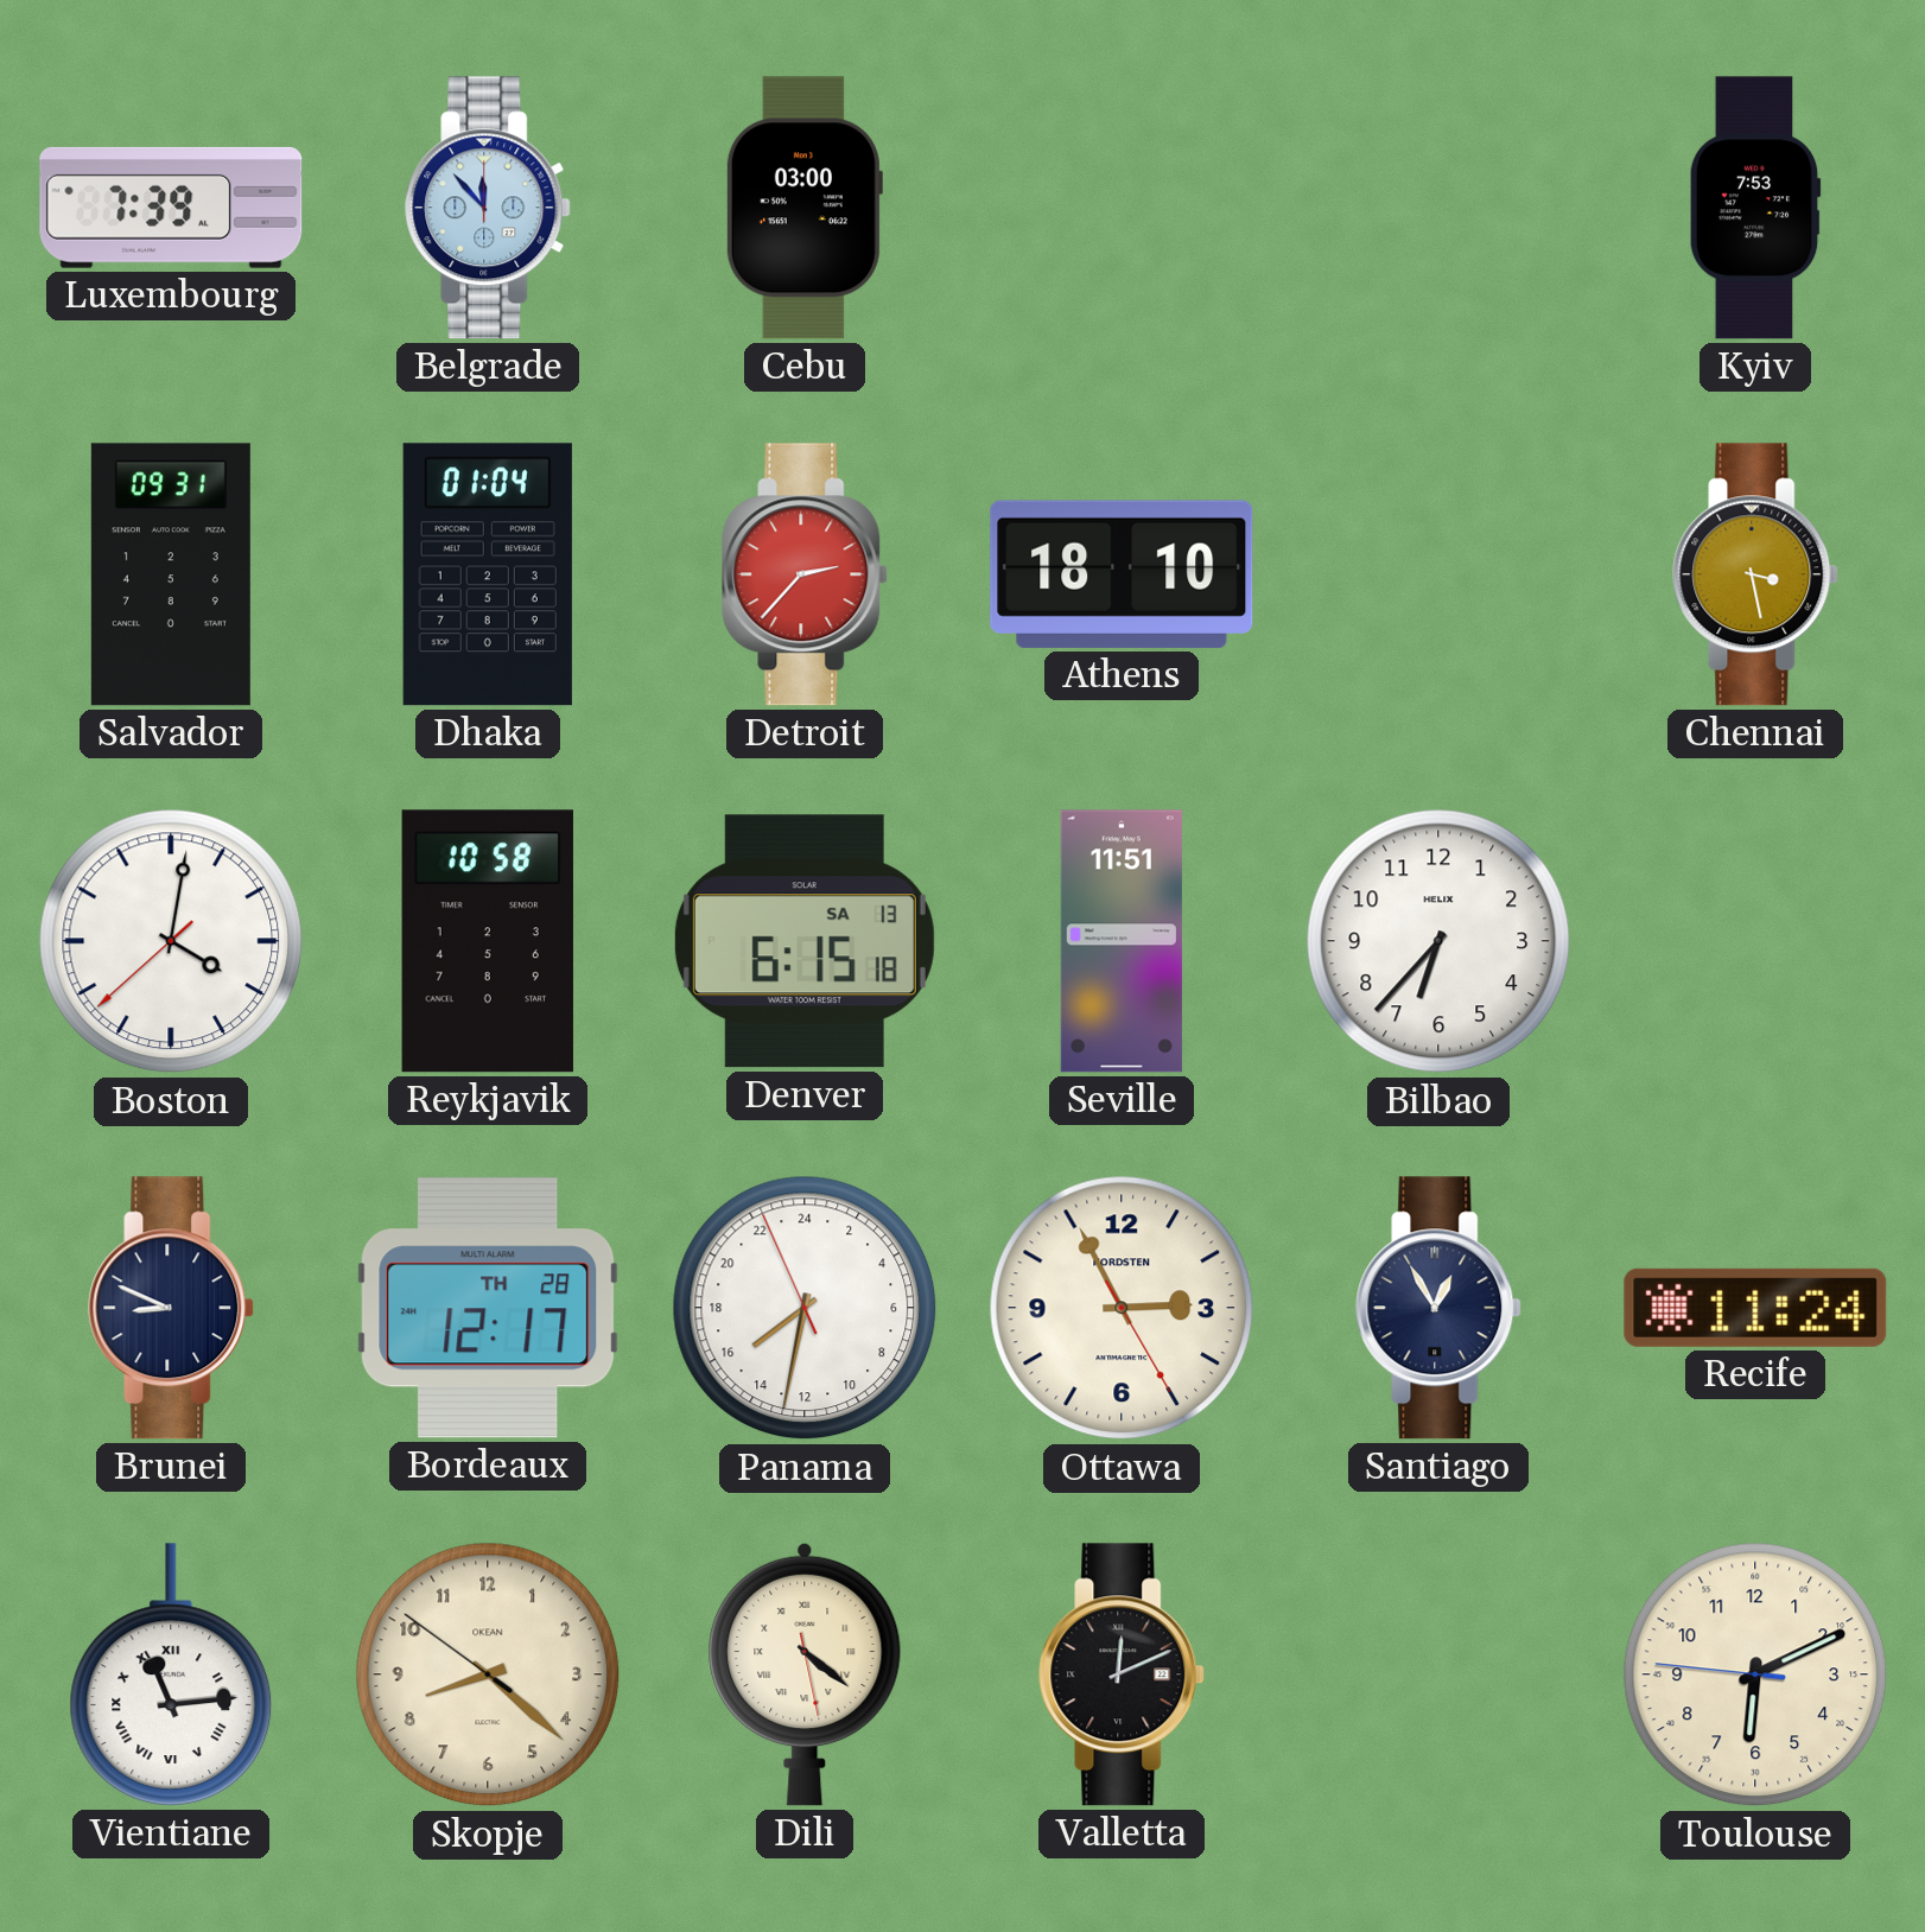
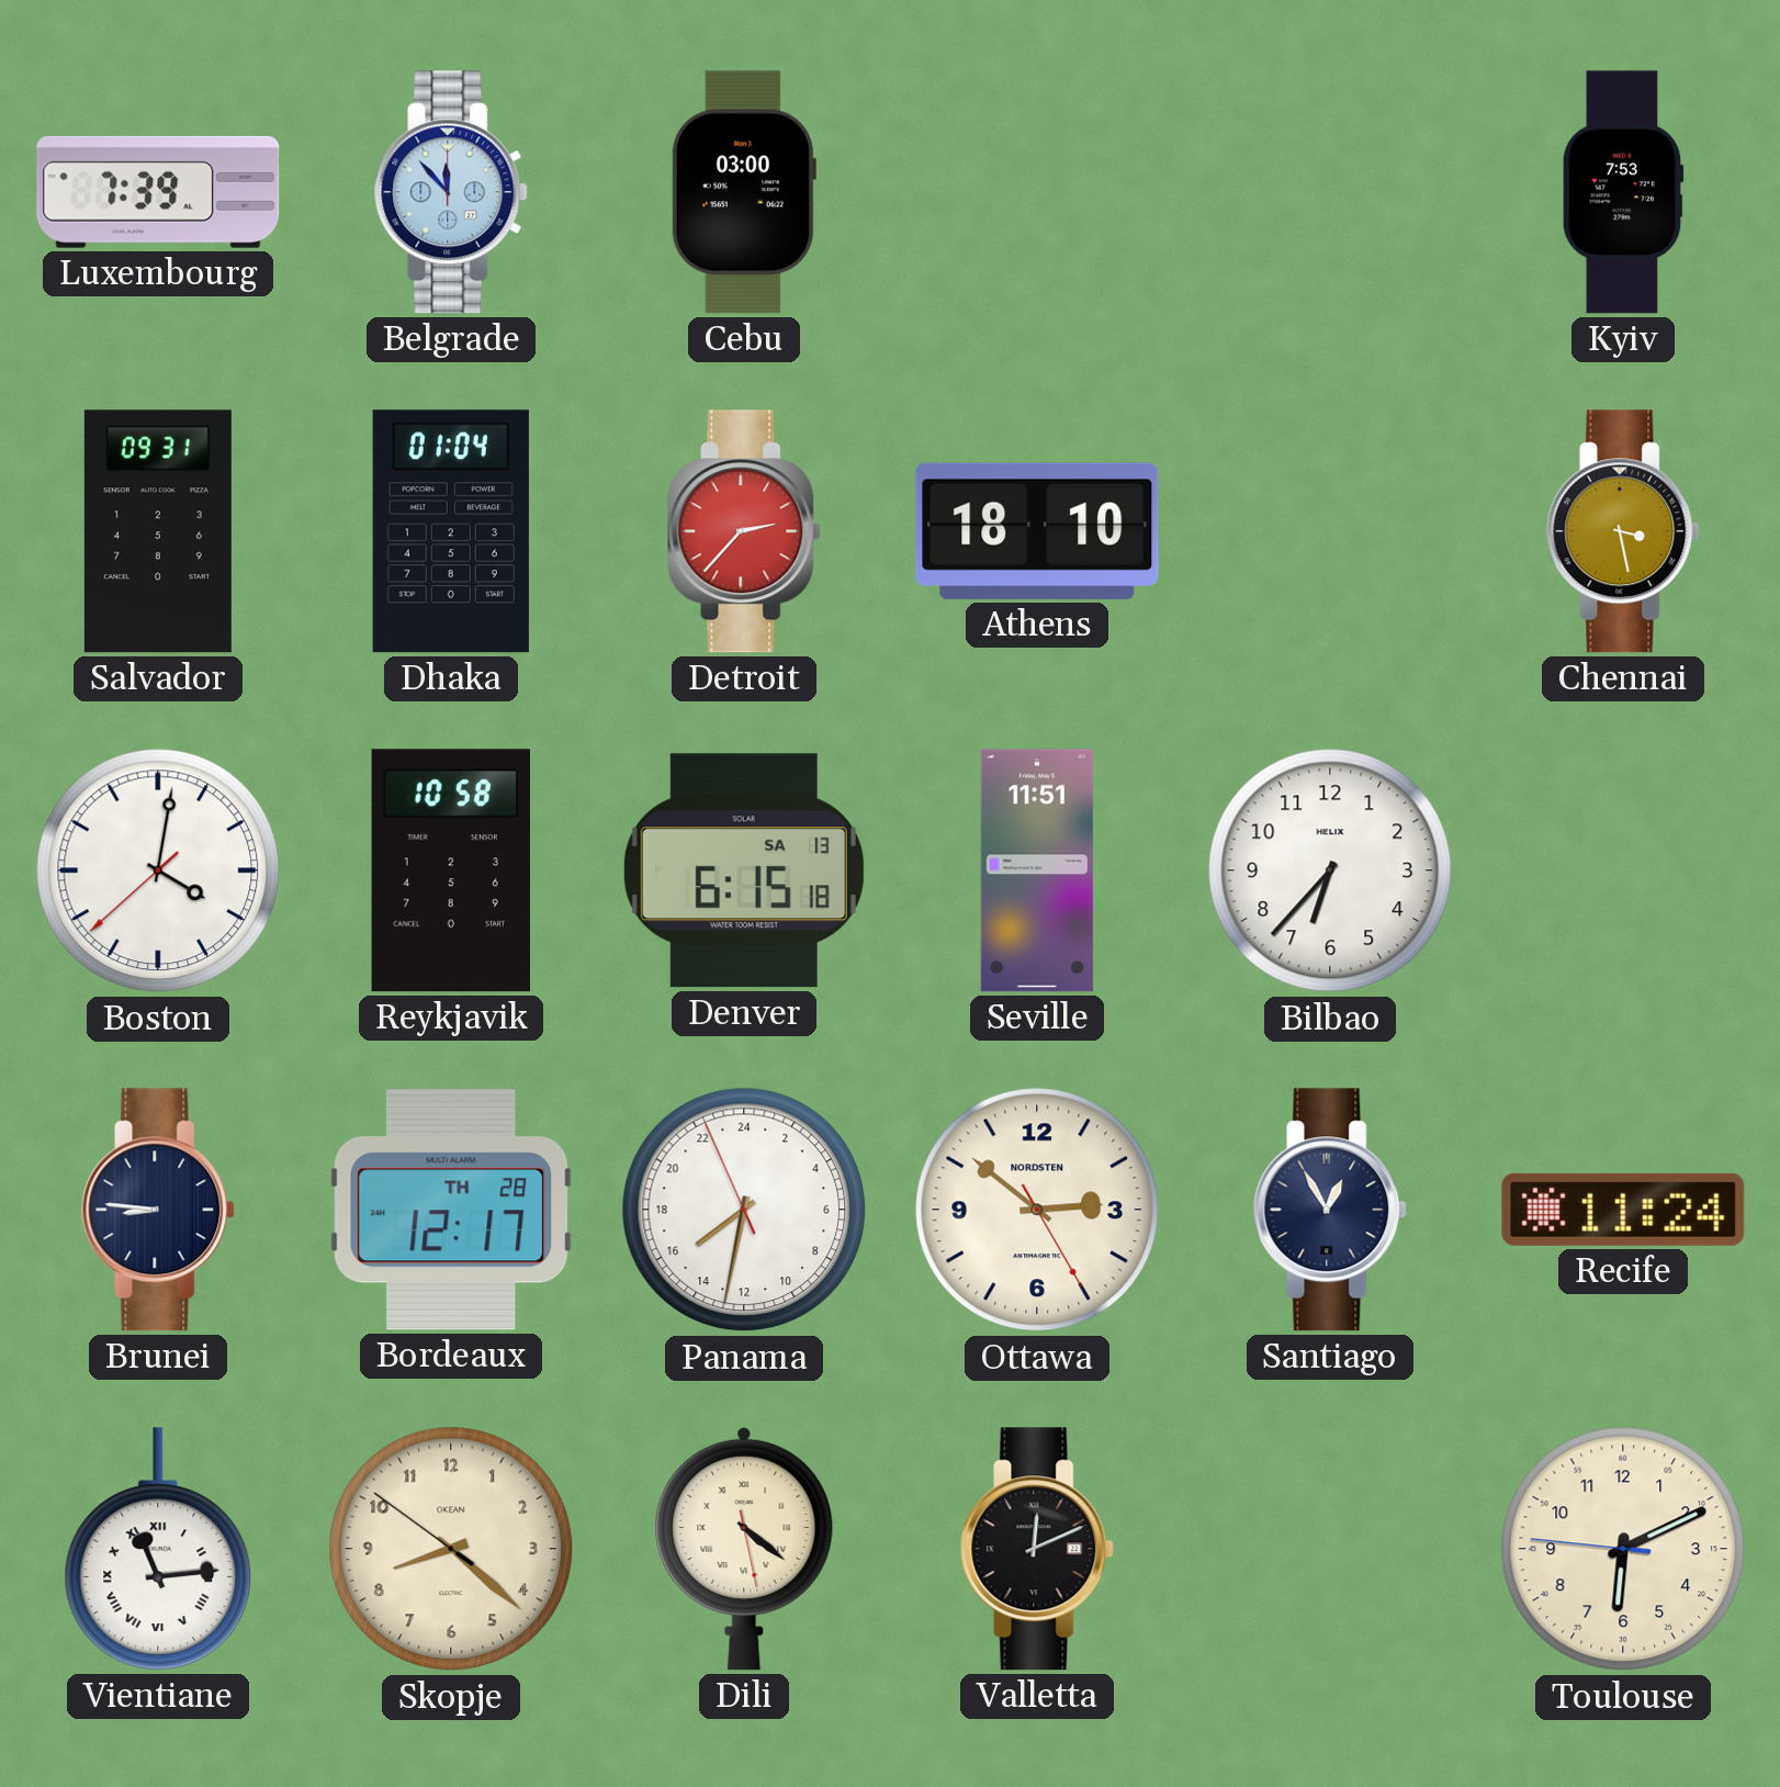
Brunei: 8:49 -> 8:46 (159, 1210)
Ottawa: 2:55 -> 2:51 (1037, 1210)
